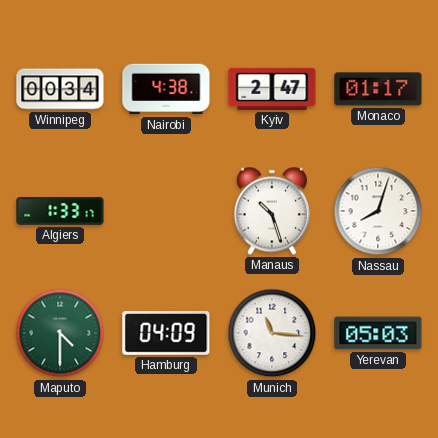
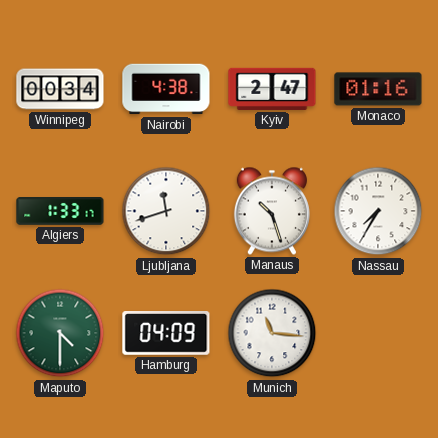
Monaco: 01:17 -> 01:16 (378, 89)
Ljubljana: none -> 11:42 (166, 211)
Nassau: 8:03 -> 7:35 (378, 211)
Yerevan: 05:03 -> none (378, 333)
